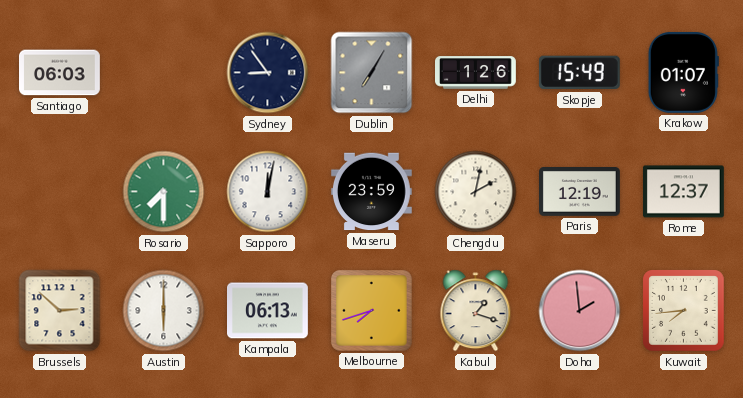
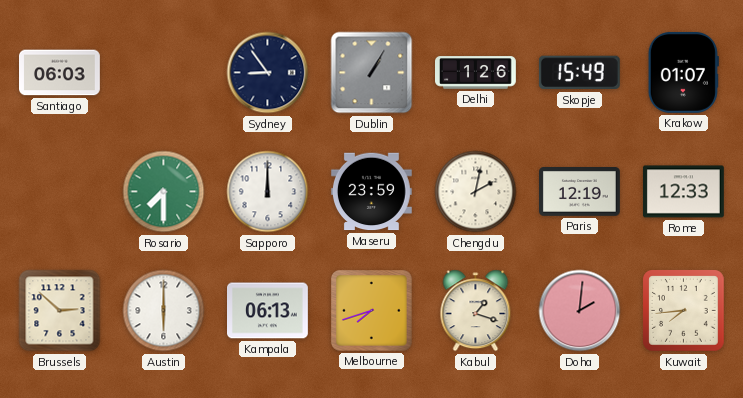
Dublin: 7:05 -> 1:05 (372, 73)
Sapporo: 12:02 -> 12:00 (268, 192)
Rome: 12:37 -> 12:33 (683, 192)
Doha: 1:59 -> 2:01 (580, 311)
